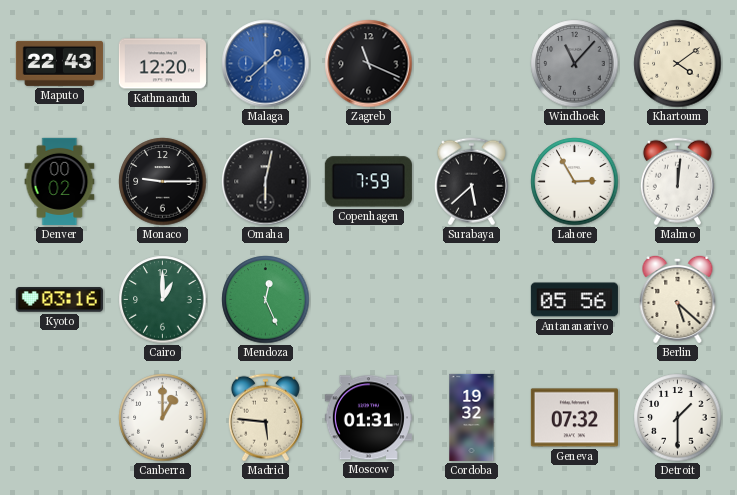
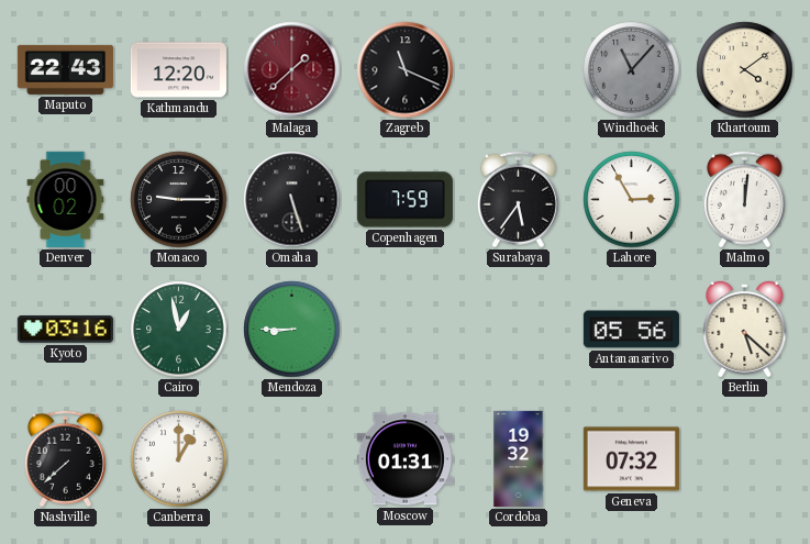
Malaga dial: blue -> burgundy (292, 70)
Omaha: 6:02 -> 5:27 (292, 200)
Surabaya: 5:38 -> 5:36 (518, 200)
Cairo: 1:00 -> 12:58 (179, 330)
Mendoza: 12:26 -> 8:45 (292, 330)
Nashville: none -> 7:38 (65, 459)
Madrid: 5:46 -> none (265, 418)
Detroit: 1:30 -> none (678, 418)
